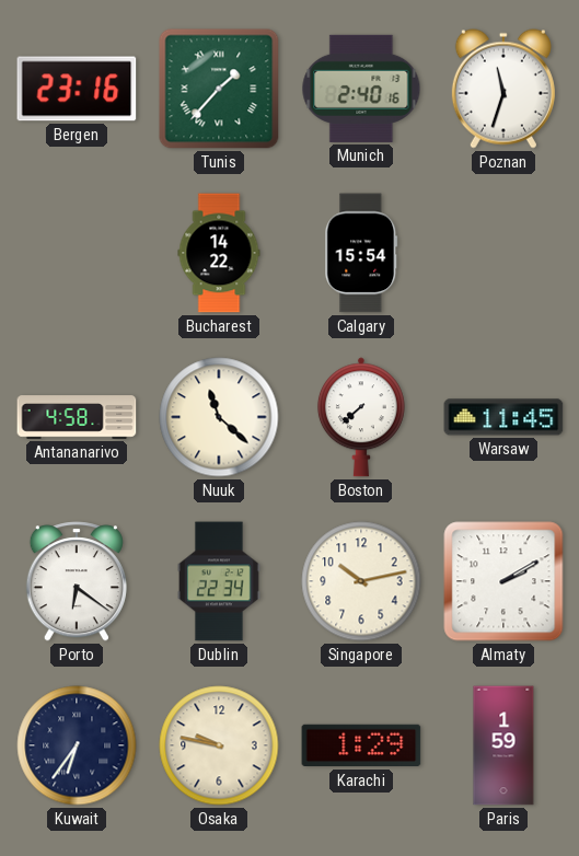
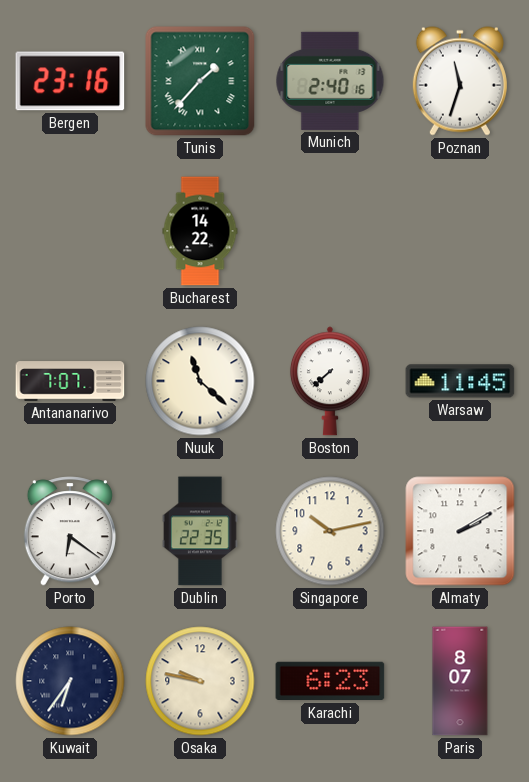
Calgary: 15:54 -> none (361, 253)
Antananarivo: 4:58 -> 7:07 (70, 381)
Dublin: 22:34 -> 22:35 (200, 531)
Karachi: 1:29 -> 6:23 (330, 681)
Paris: 1:59 -> 8:07 (460, 681)
